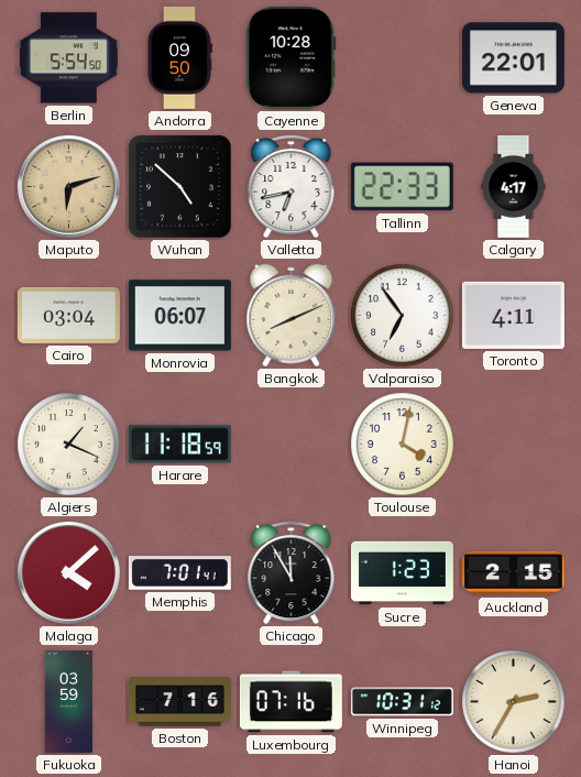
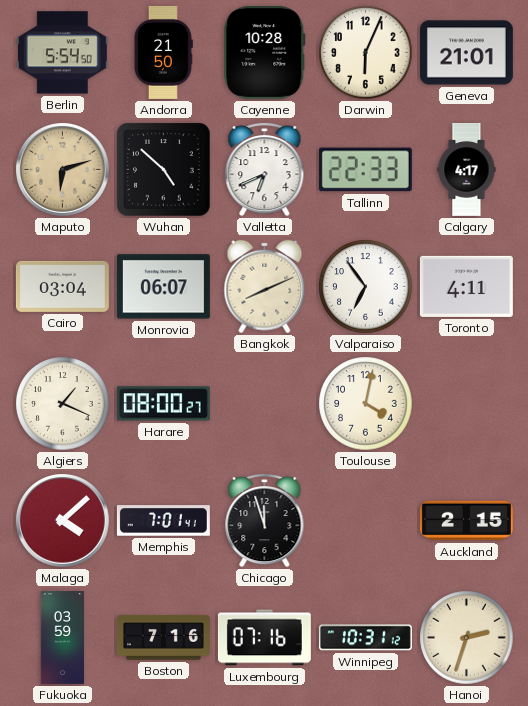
Andorra: 09:50 -> 21:50 (164, 52)
Darwin: none -> 6:04 (366, 53)
Geneva: 22:01 -> 21:01 (466, 53)
Valletta: 6:43 -> 6:41 (265, 169)
Harare: 11:18 -> 08:00 (163, 404)
Chicago: 11:55 -> 11:57 (265, 520)
Sucre: 1:23 -> none (402, 573)
Hanoi: 2:35 -> 2:33 (467, 638)
